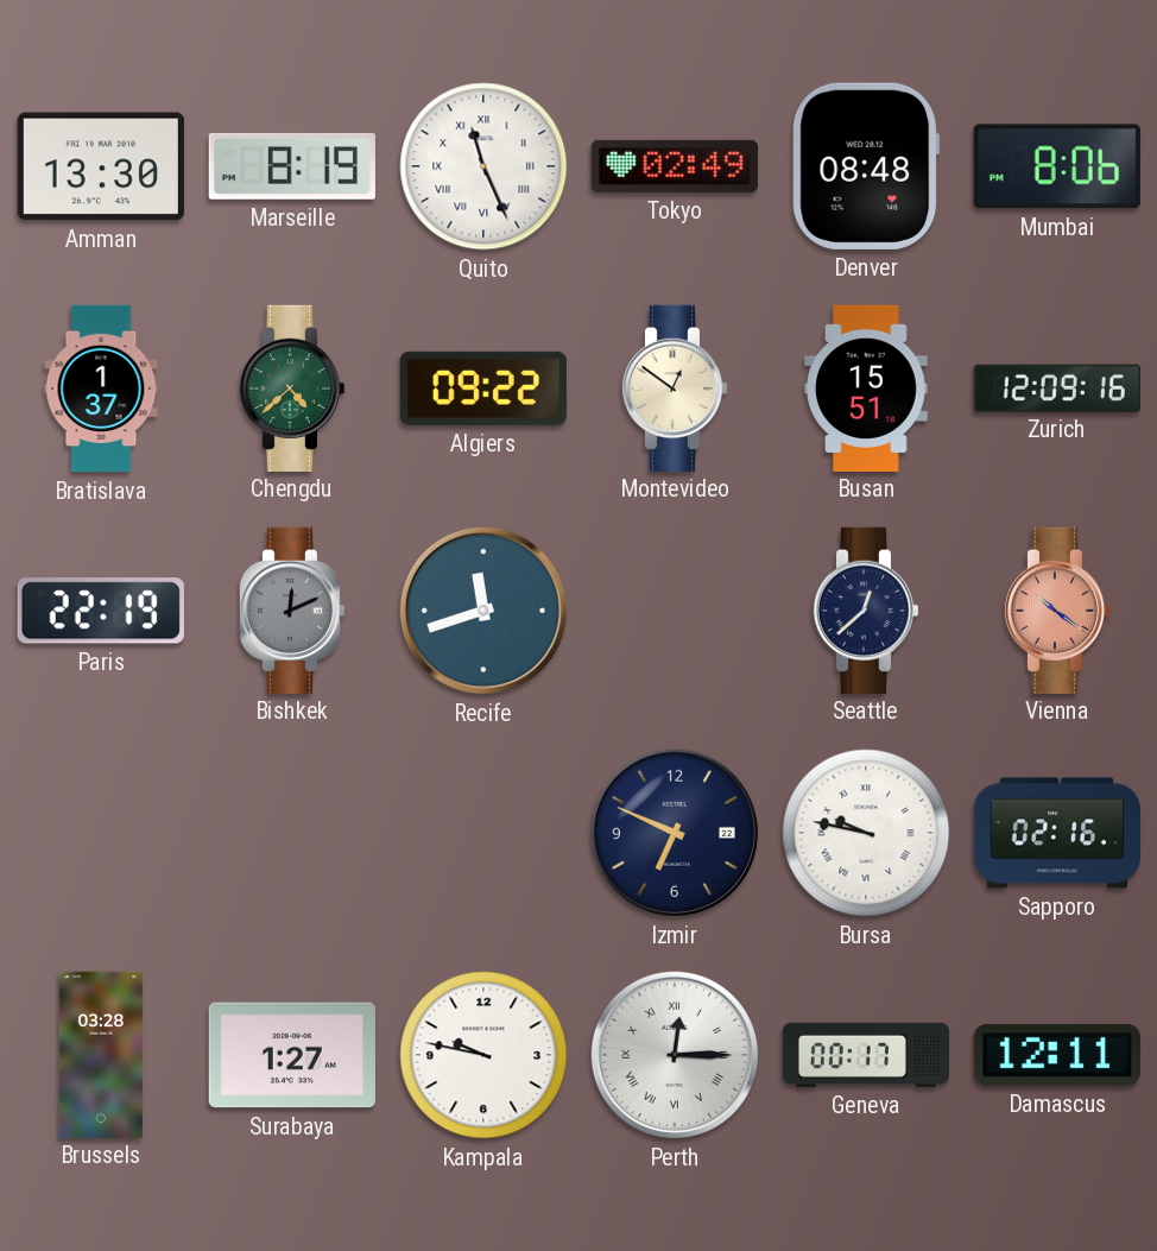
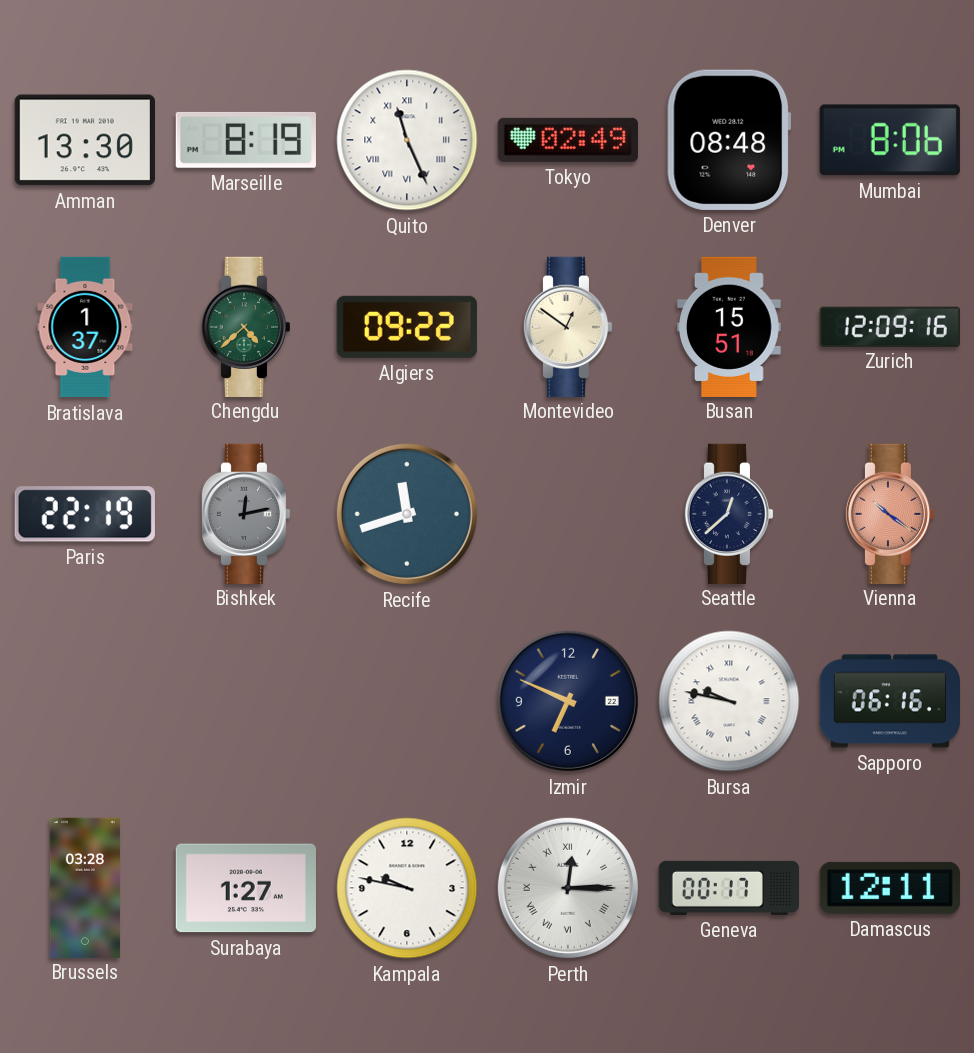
Bishkek: 12:11 -> 12:13 (246, 513)
Sapporo: 02:16 -> 06:16 (889, 701)
